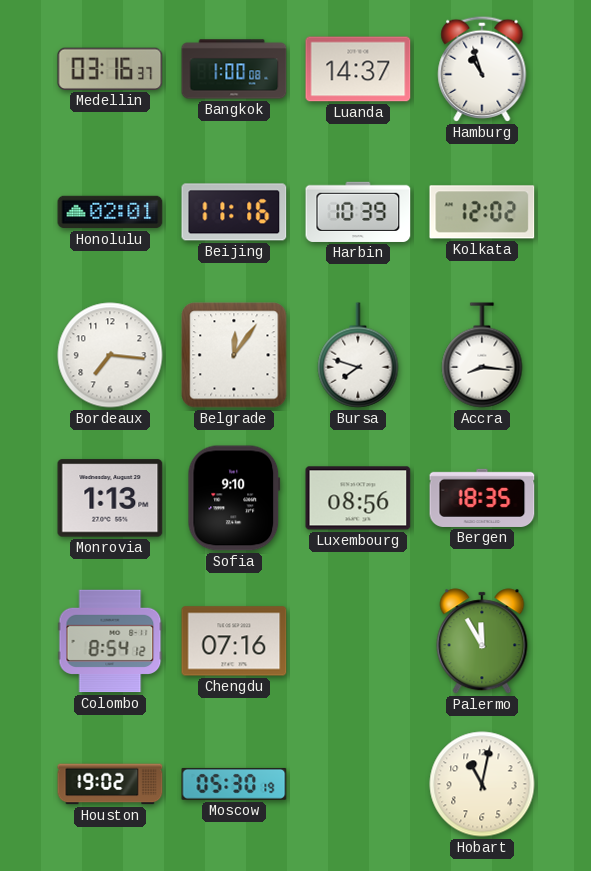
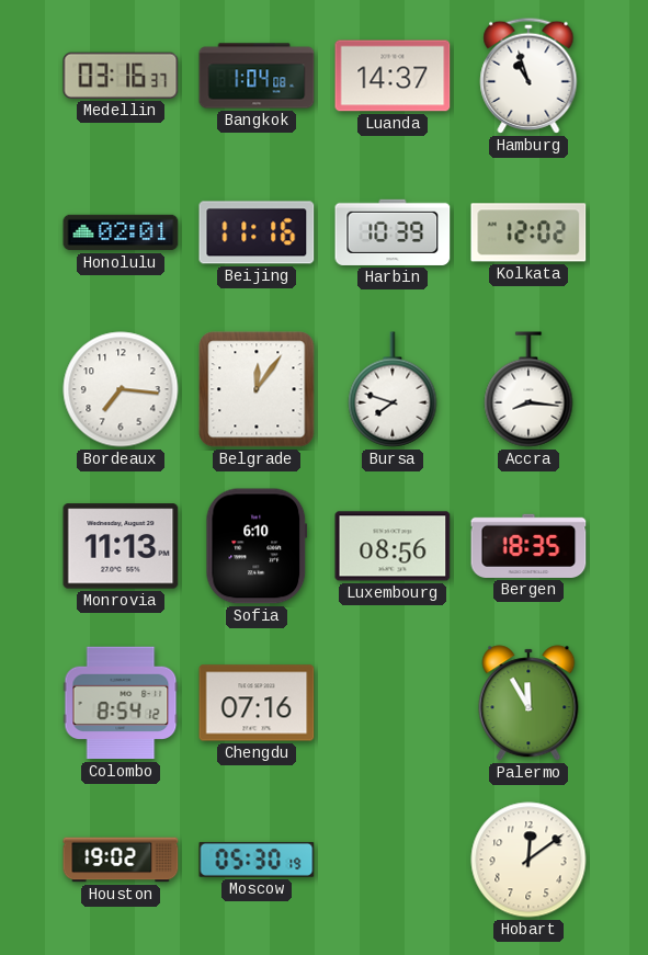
Bangkok: 1:00 -> 1:04 (257, 76)
Monrovia: 1:13 -> 11:13 (121, 546)
Sofia: 9:10 -> 6:10 (257, 546)
Hobart: 11:02 -> 12:09 (528, 860)
